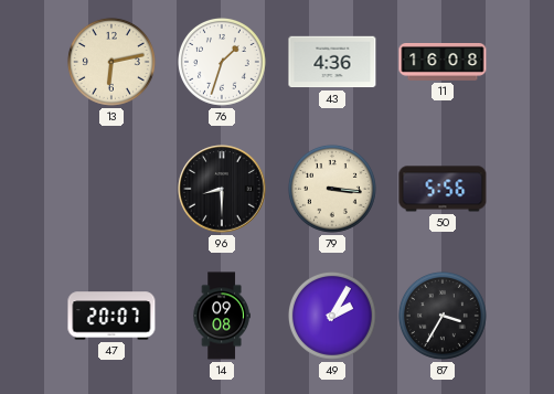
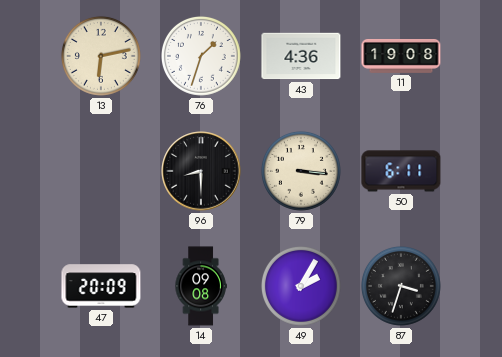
11: 16:08 -> 19:08 (401, 57)
50: 5:56 -> 6:11 (401, 171)
47: 20:07 -> 20:09 (101, 286)
87: 3:35 -> 3:33 (401, 286)
